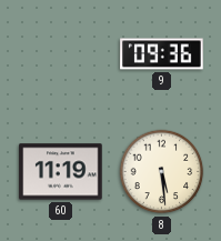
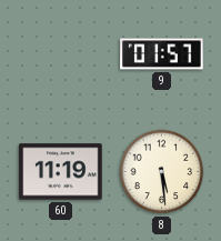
9: 09:36 -> 01:57 (162, 54)
